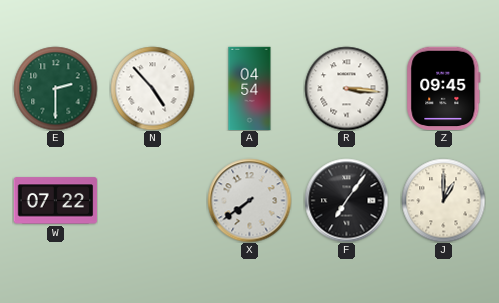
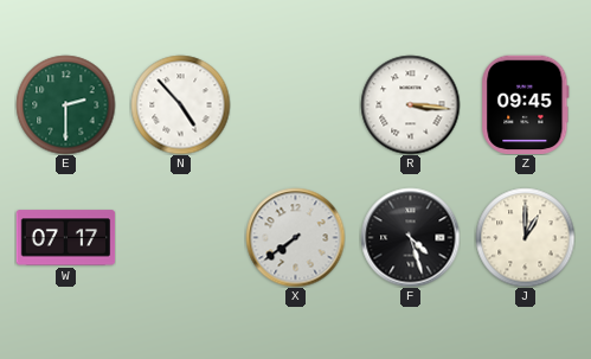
A: 04:54 -> none (250, 88)
W: 07:22 -> 07:17 (65, 238)
F: 7:06 -> 4:27 (410, 237)
